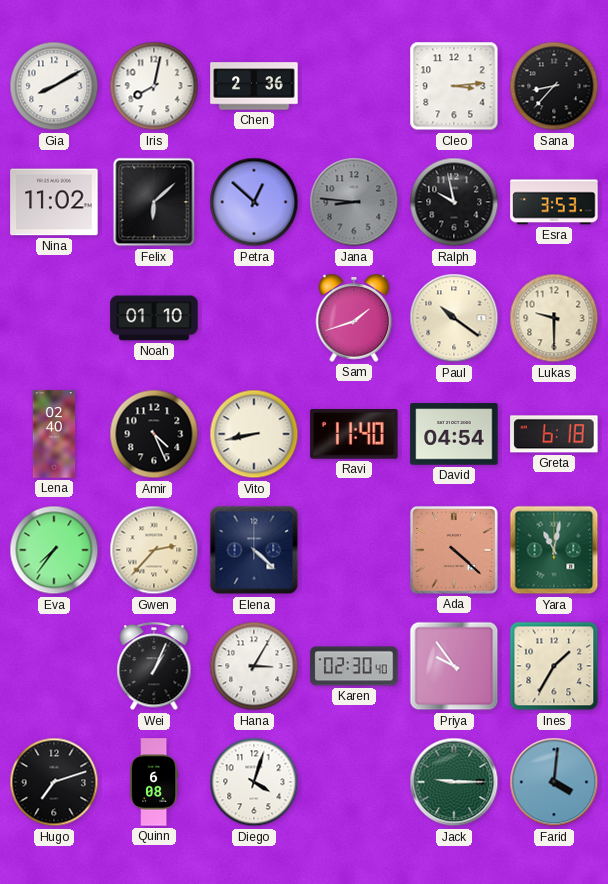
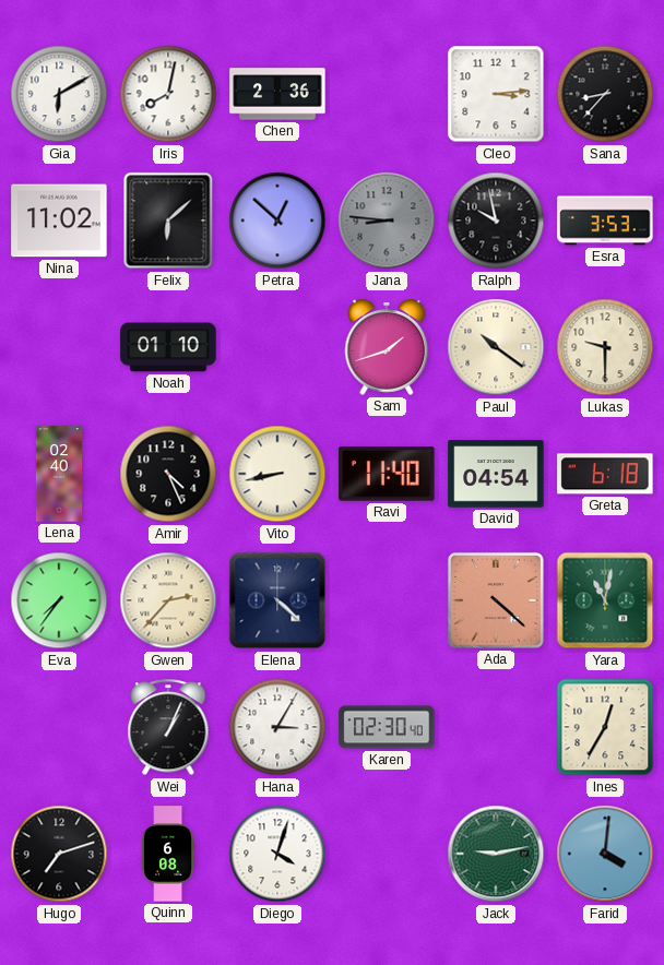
Gia: 8:10 -> 6:10 (59, 94)
Priya: 9:54 -> none (454, 666)
Ines: 1:35 -> 12:35 (605, 727)
Jack: 9:15 -> 9:13 (496, 854)
